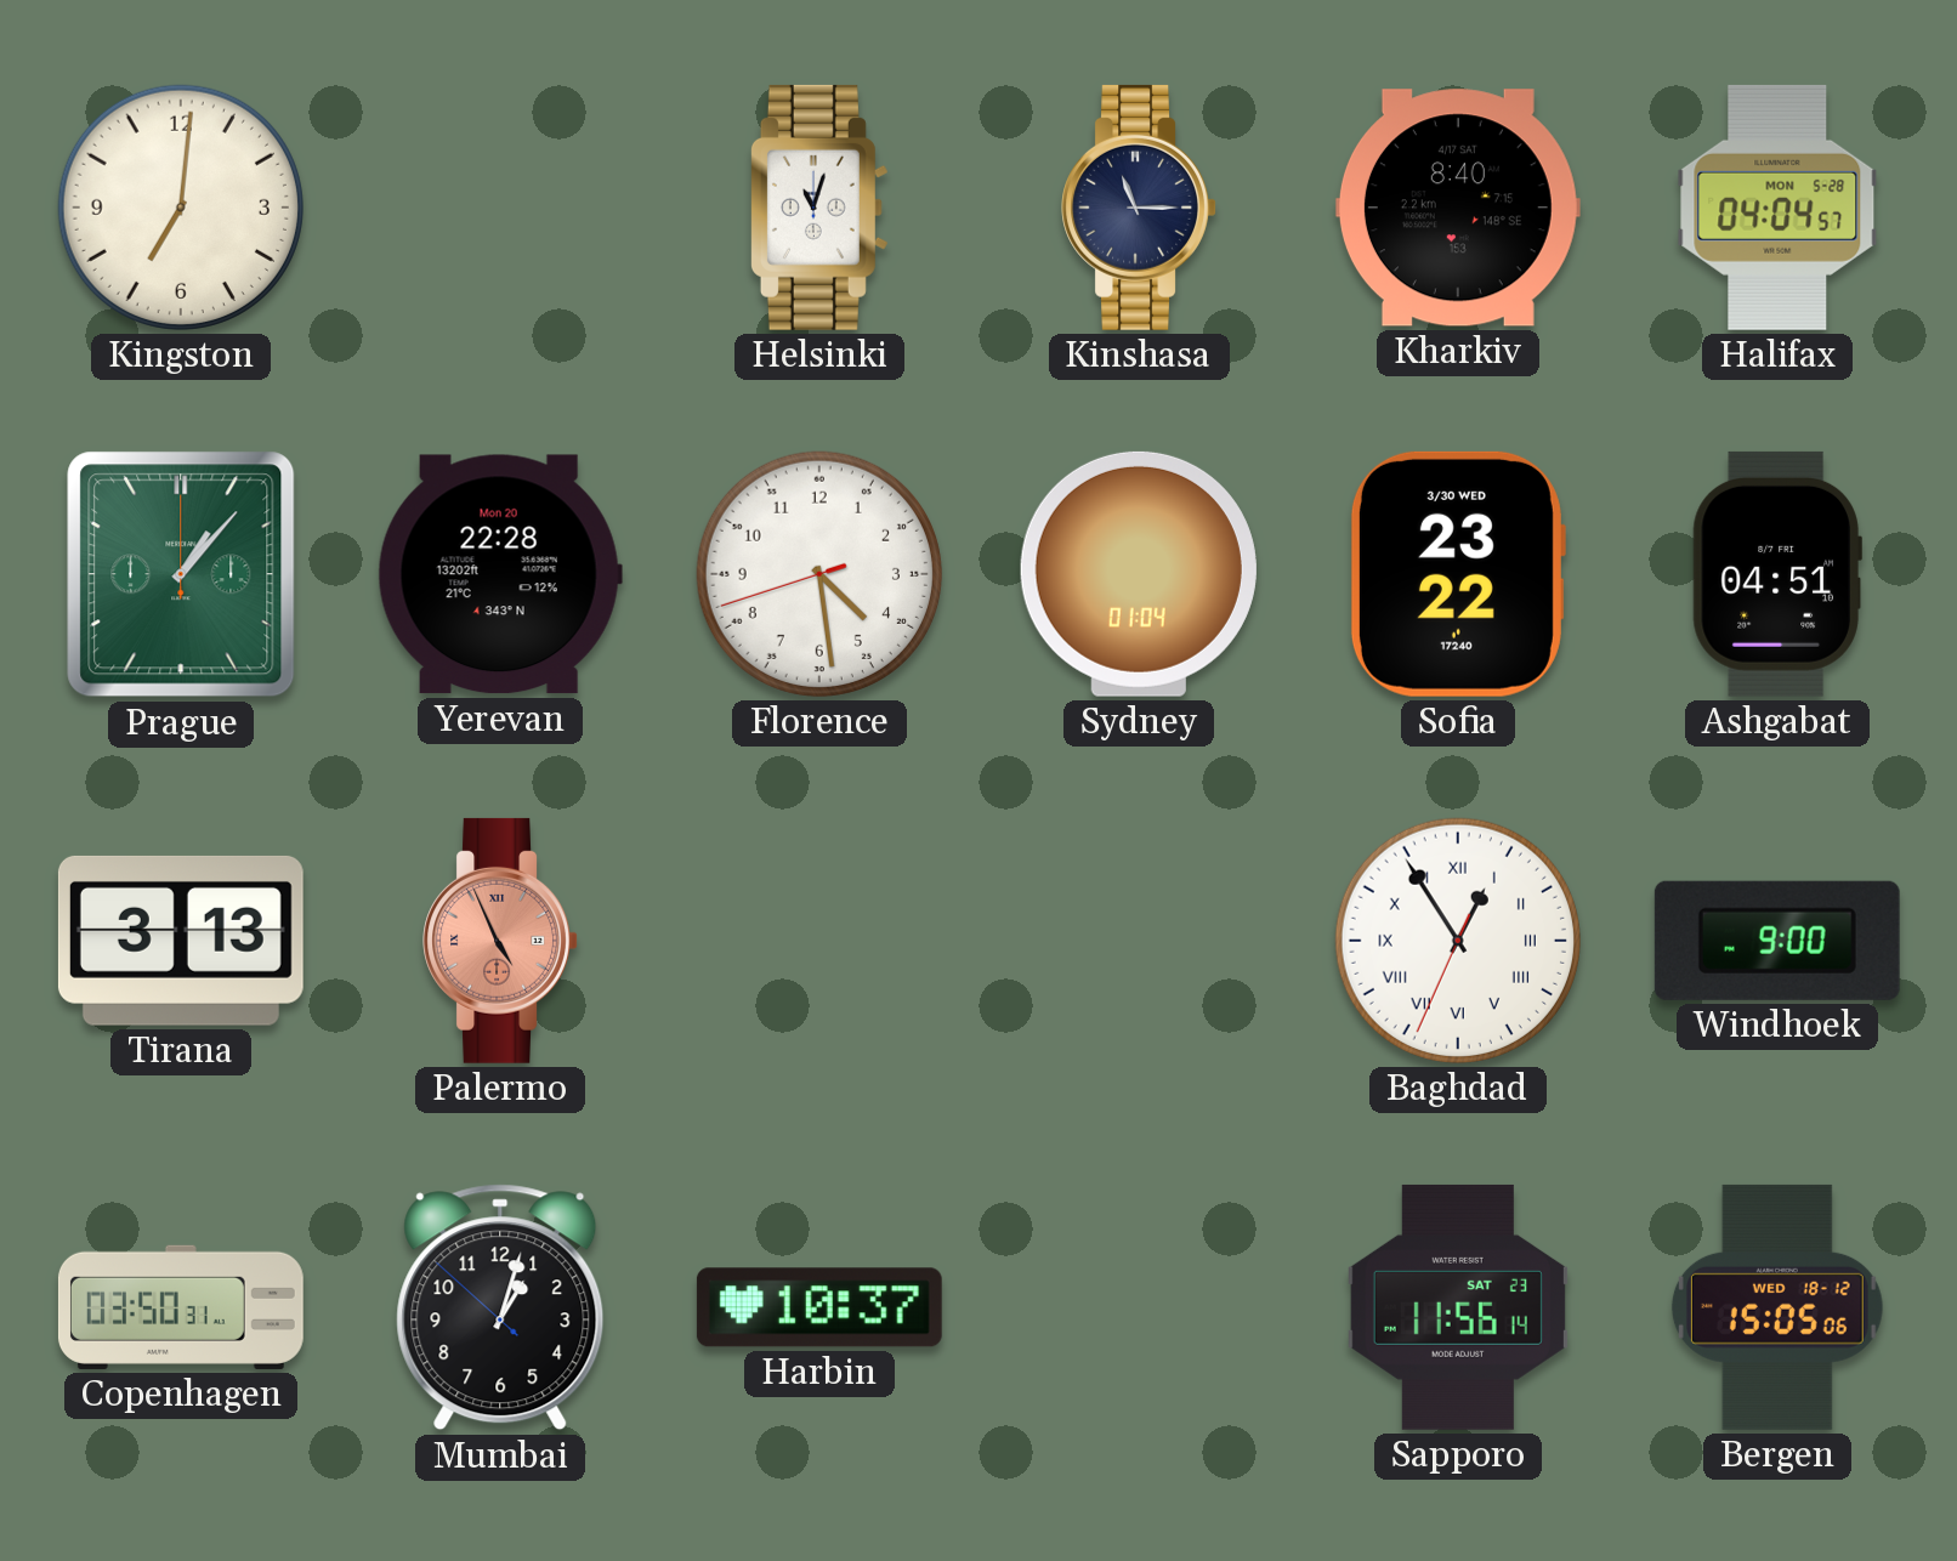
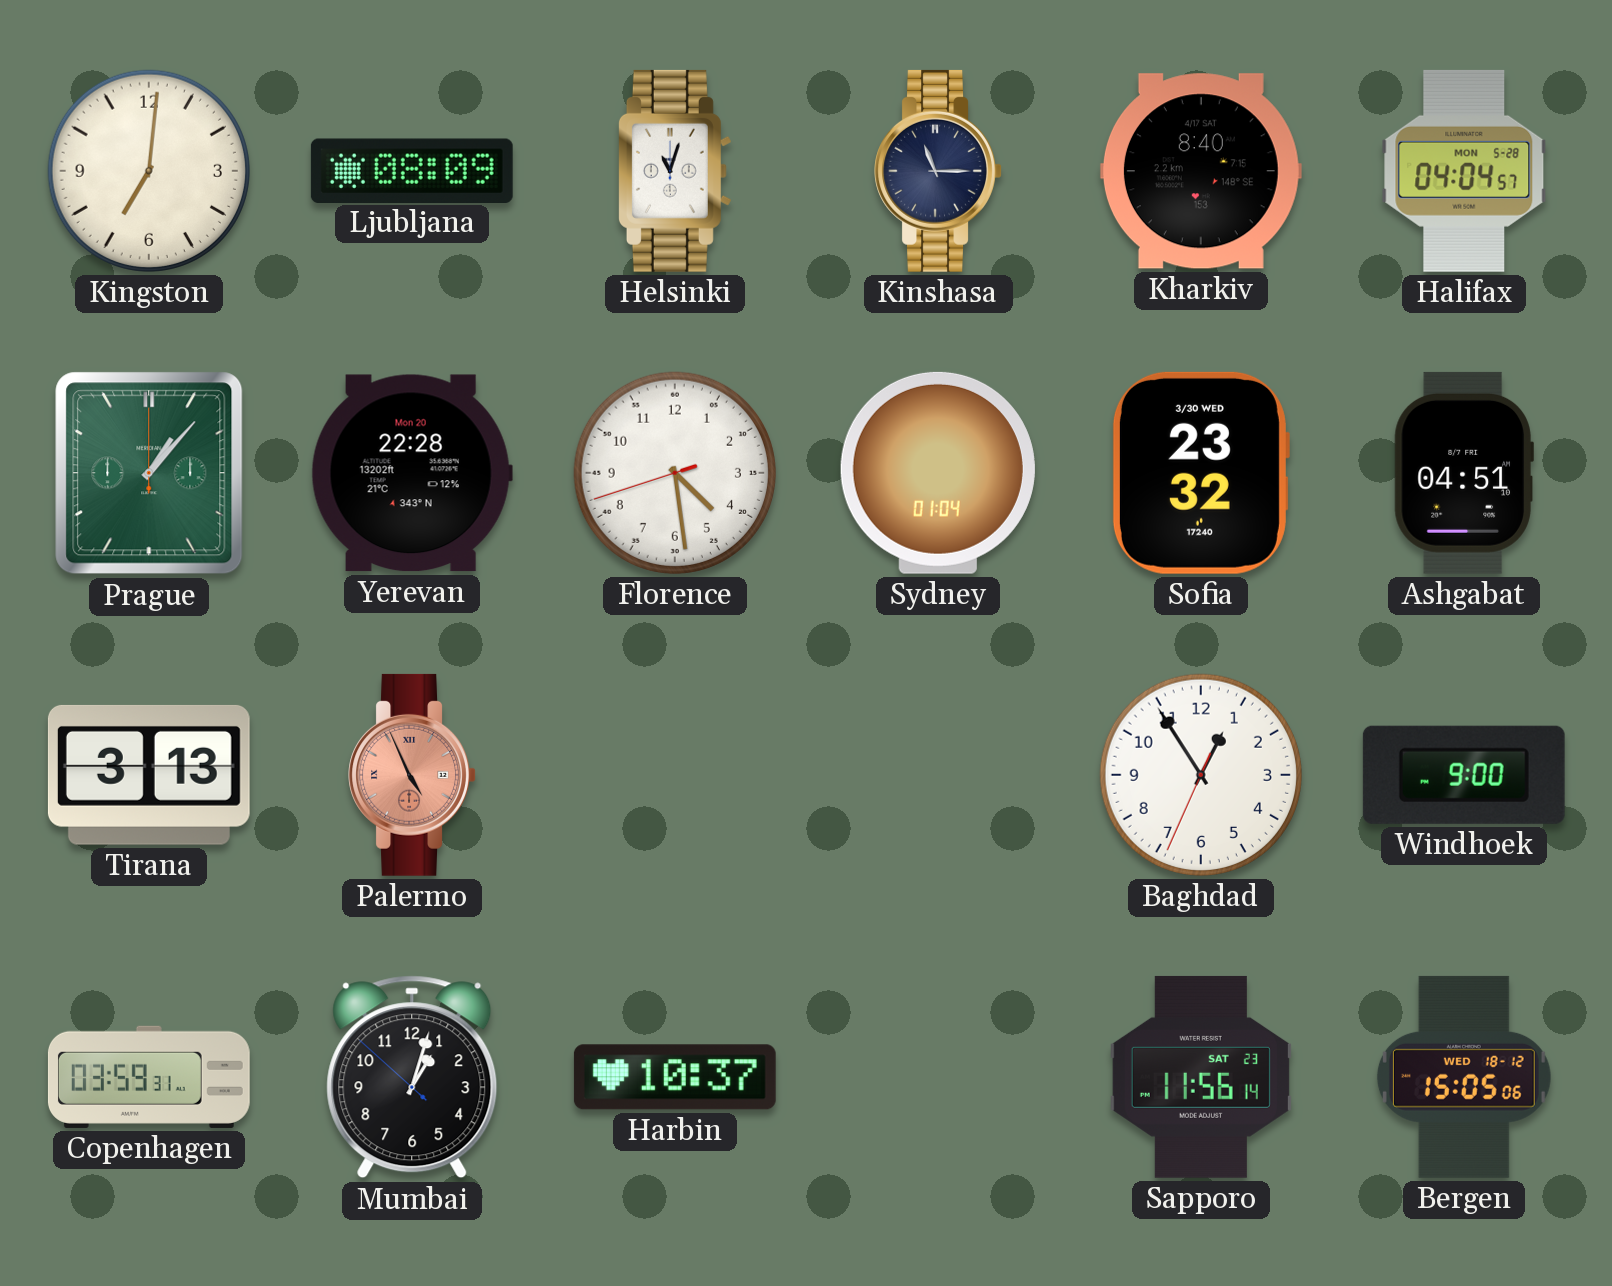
Ljubljana: none -> 08:09 (412, 170)
Sofia: 23:22 -> 23:32 (1200, 473)
Baghdad numerals: Roman -> Arabic (1201, 775)
Copenhagen: 03:50 -> 03:59 (149, 1077)
